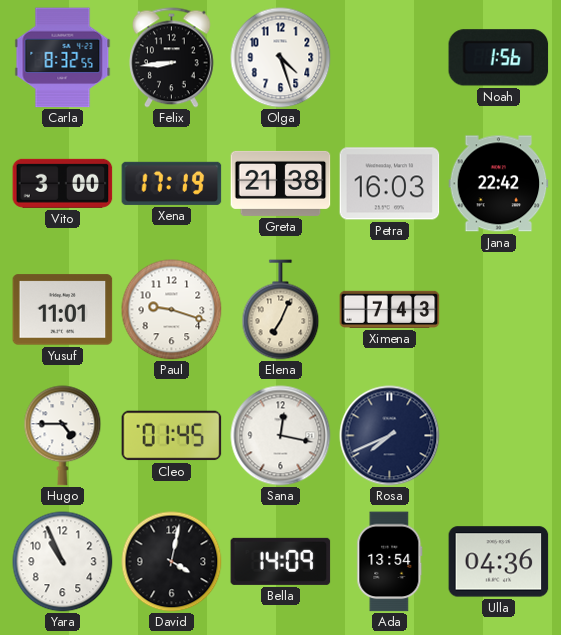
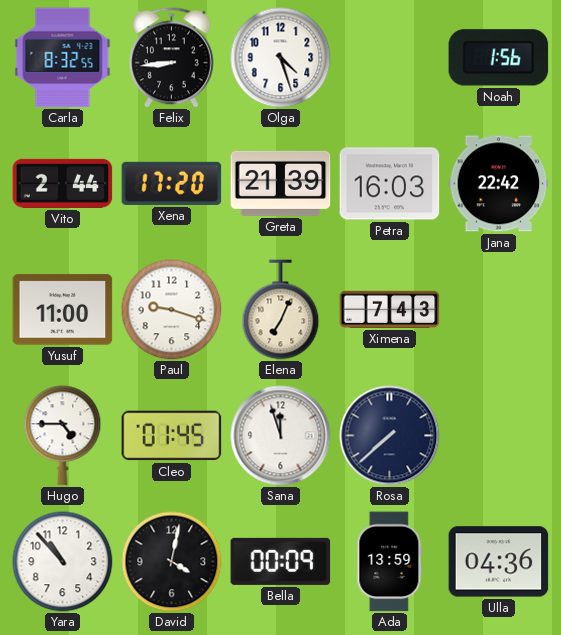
Vito: 3:00 -> 2:44 (63, 183)
Xena: 17:19 -> 17:20 (172, 183)
Greta: 21:38 -> 21:39 (281, 183)
Yusuf: 11:01 -> 11:00 (63, 310)
Sana: 12:17 -> 11:57 (281, 436)
Rosa: 7:41 -> 7:38 (390, 436)
Yara: 10:56 -> 10:53 (63, 562)
Bella: 14:09 -> 00:09 (281, 561)
Ada: 13:54 -> 13:59 (390, 562)
